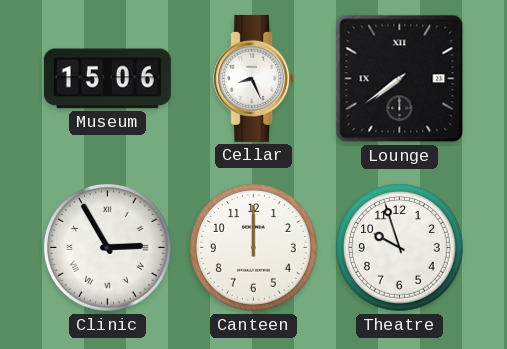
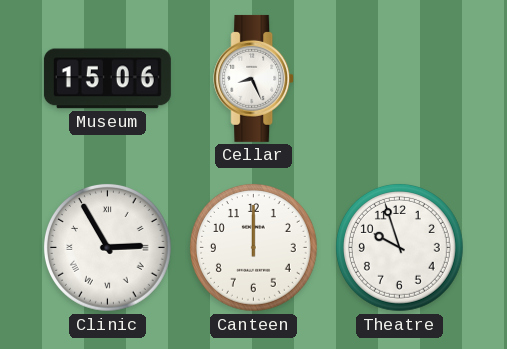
Lounge: 7:39 -> none (400, 79)
